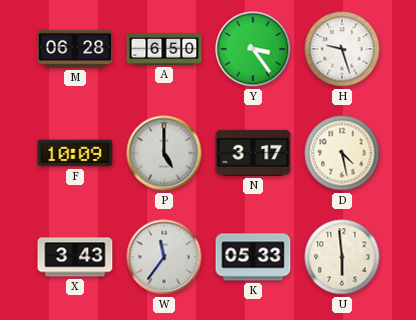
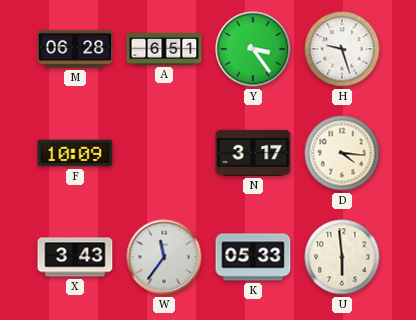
A: 6:50 -> 6:51 (164, 49)
P: 5:00 -> none (164, 153)
D: 4:28 -> 4:16 (342, 153)
